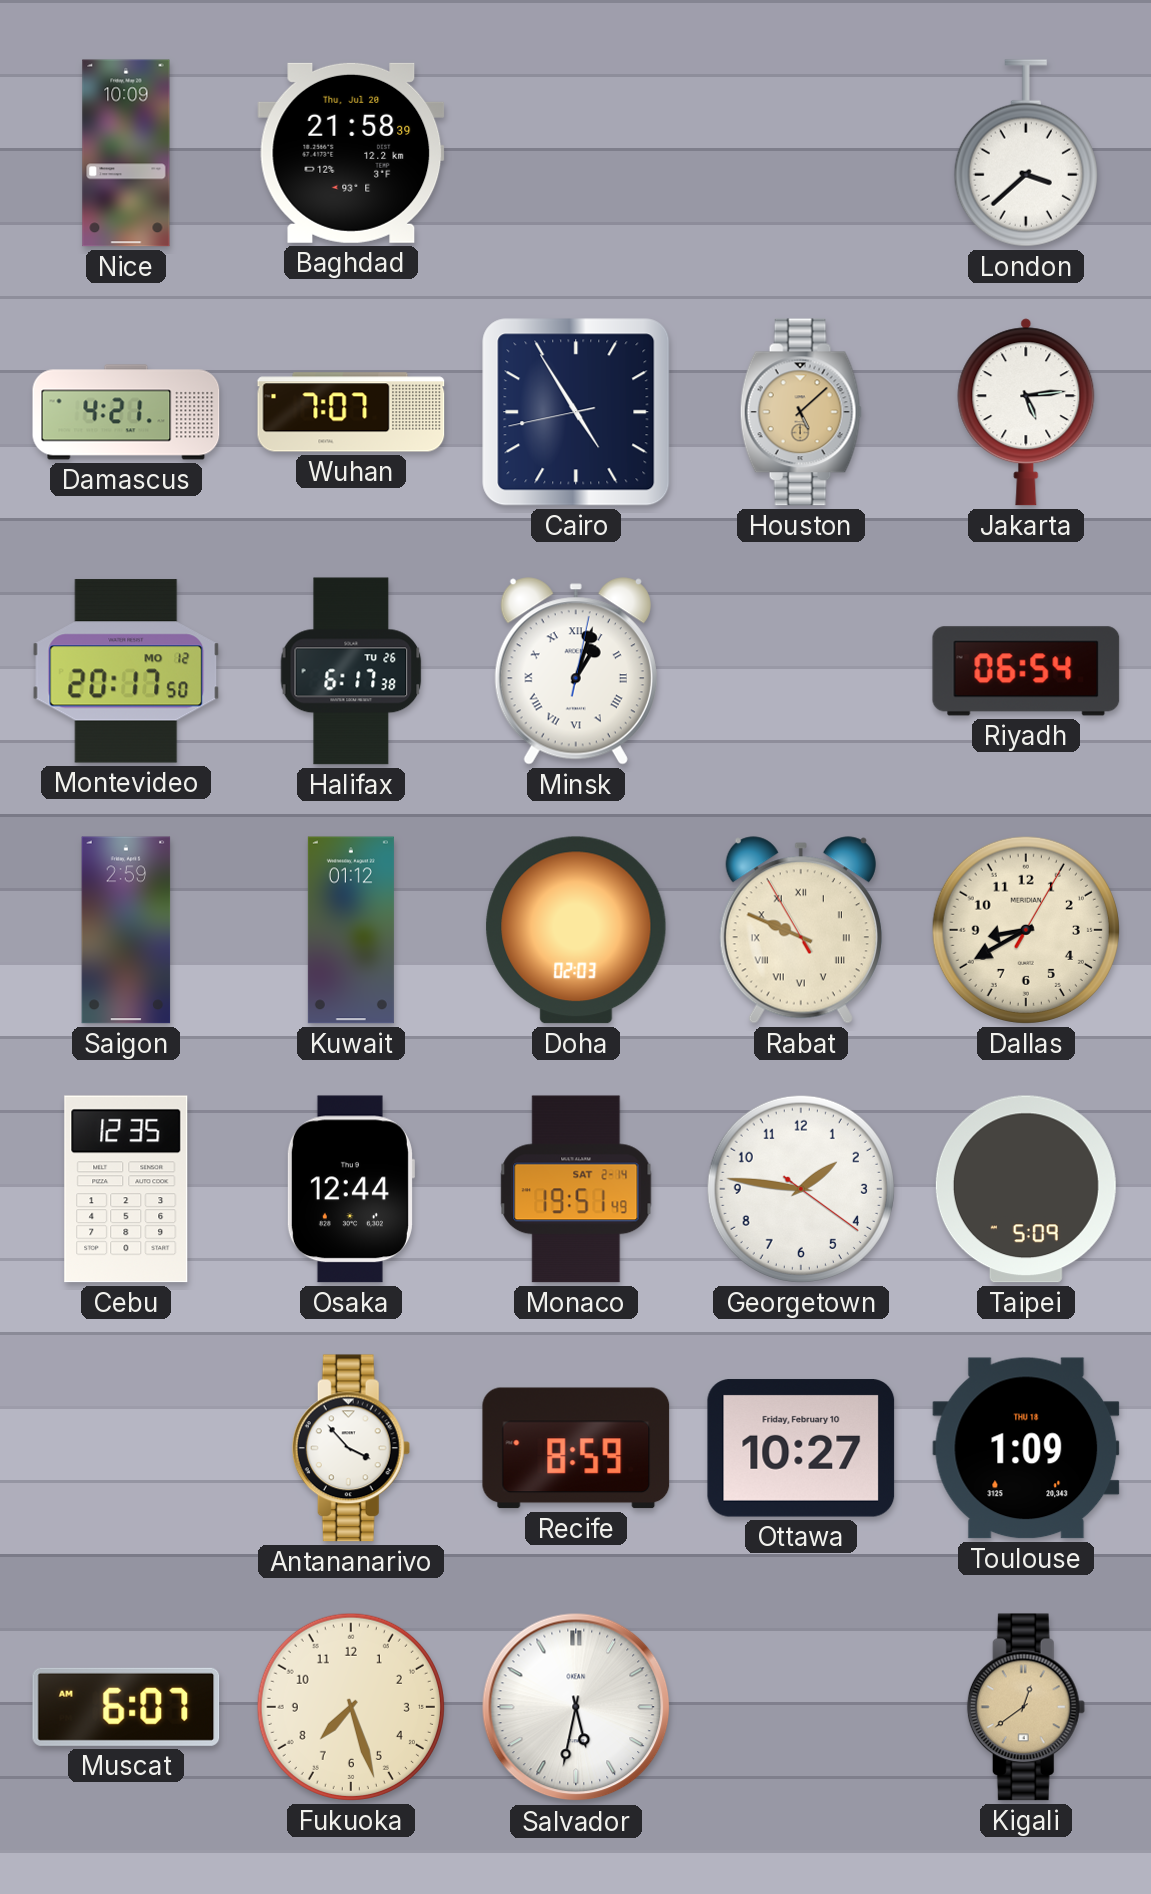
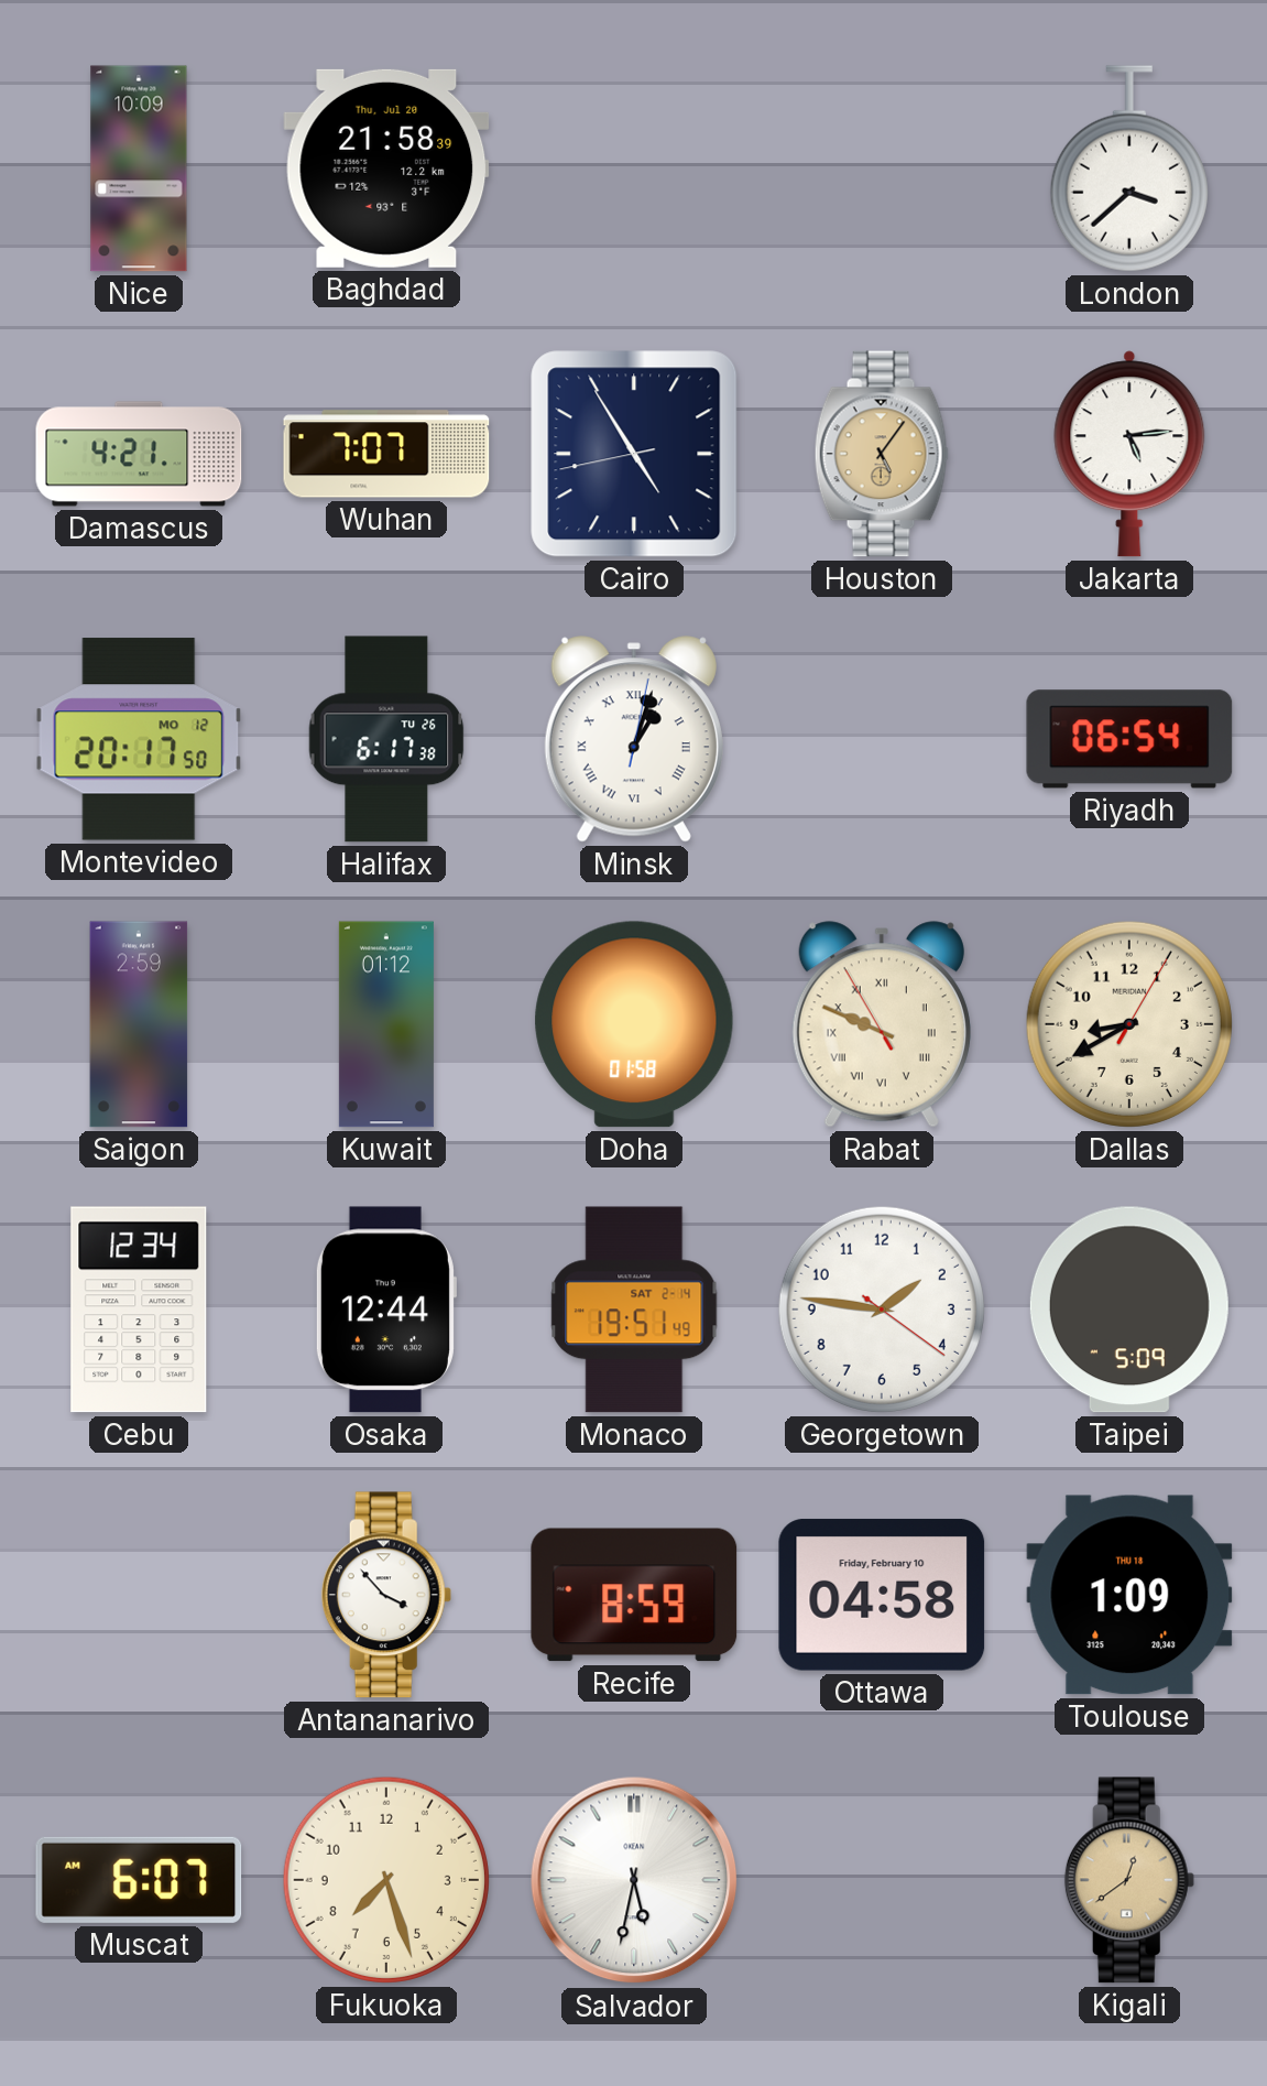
Houston: 5:08 -> 5:06 (882, 454)
Doha: 02:03 -> 01:58 (634, 1024)
Cebu: 12:35 -> 12:34 (139, 1310)
Ottawa: 10:27 -> 04:58 (882, 1595)
